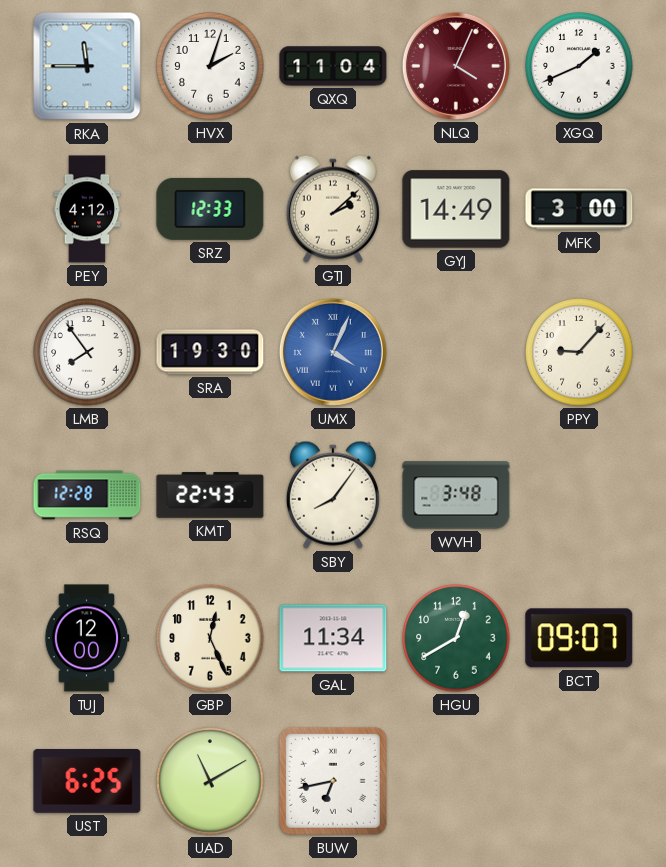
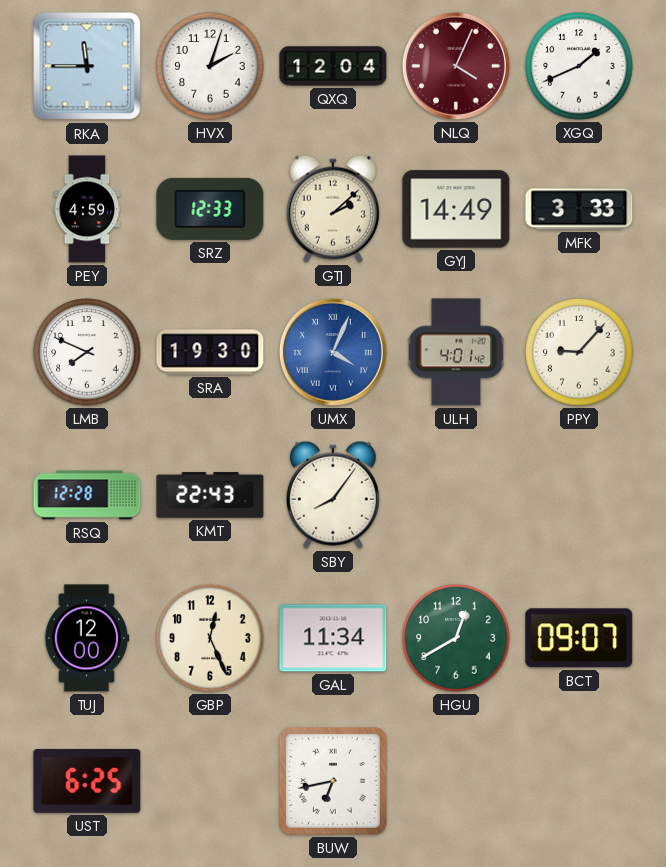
QXQ: 11:04 -> 12:04 (333, 66)
PEY: 4:12 -> 4:59 (87, 209)
MFK: 3:00 -> 3:33 (579, 209)
LMB: 7:54 -> 7:49 (87, 352)
ULH: none -> 4:01 (456, 352)
WVH: 3:48 -> none (456, 495)
UAD: 11:10 -> none (210, 781)
